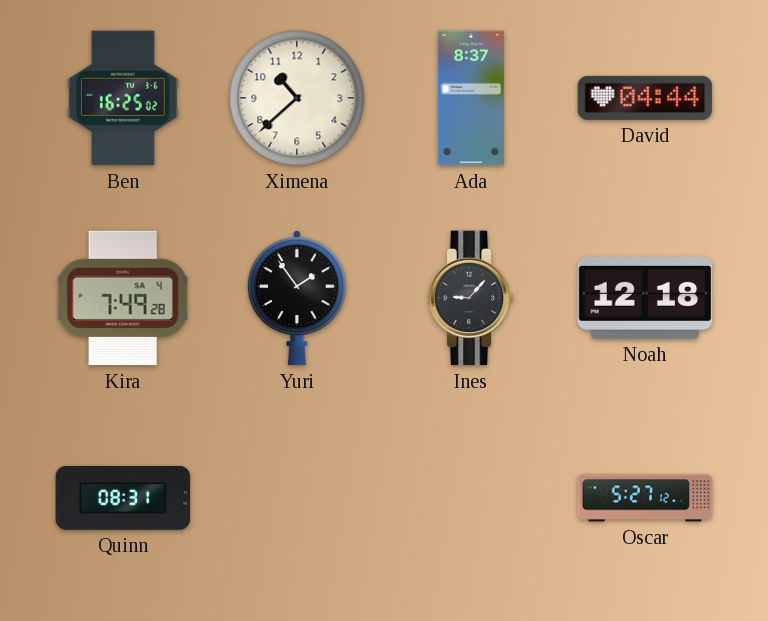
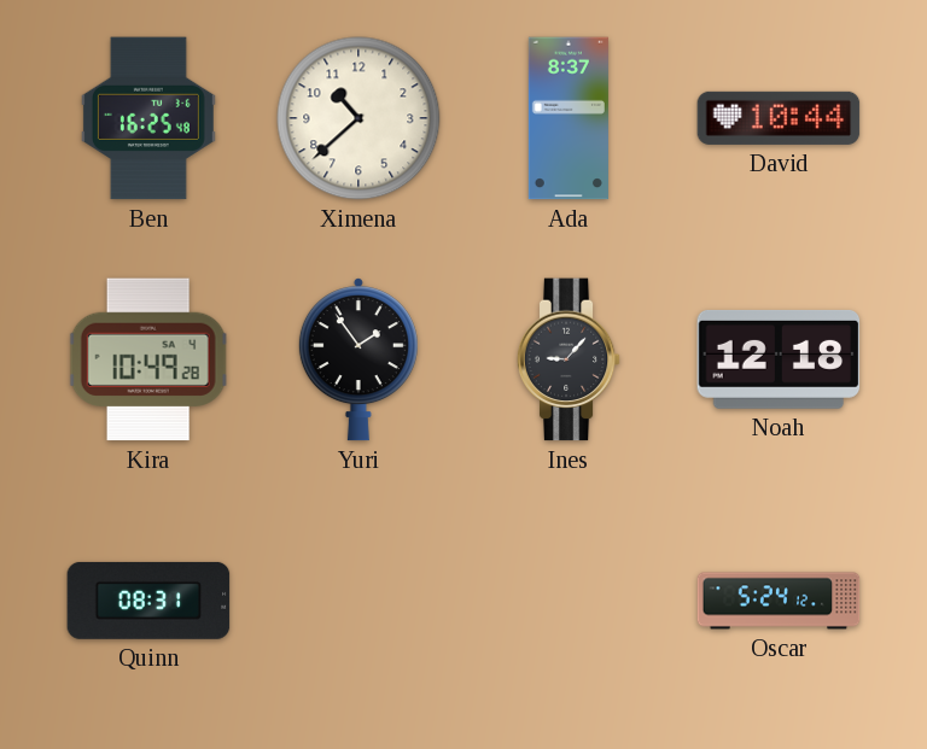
Ben: 16:25:02 -> 16:25:48 (148, 118)
David: 04:44 -> 10:44 (779, 118)
Kira: 7:49 -> 10:49 (148, 359)
Oscar: 5:27 -> 5:24 (779, 601)
